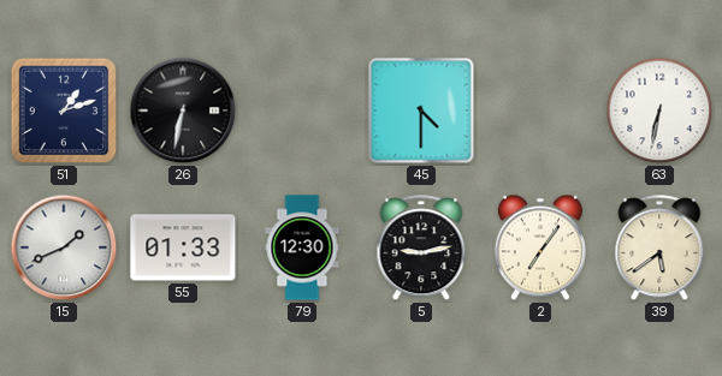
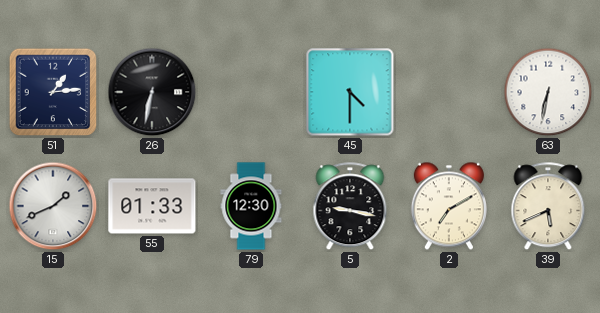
51: 1:12 -> 1:14 (53, 92)
5: 9:13 -> 9:17 (350, 207)
2: 7:06 -> 7:10 (449, 206)
39: 5:39 -> 5:41 (548, 207)
